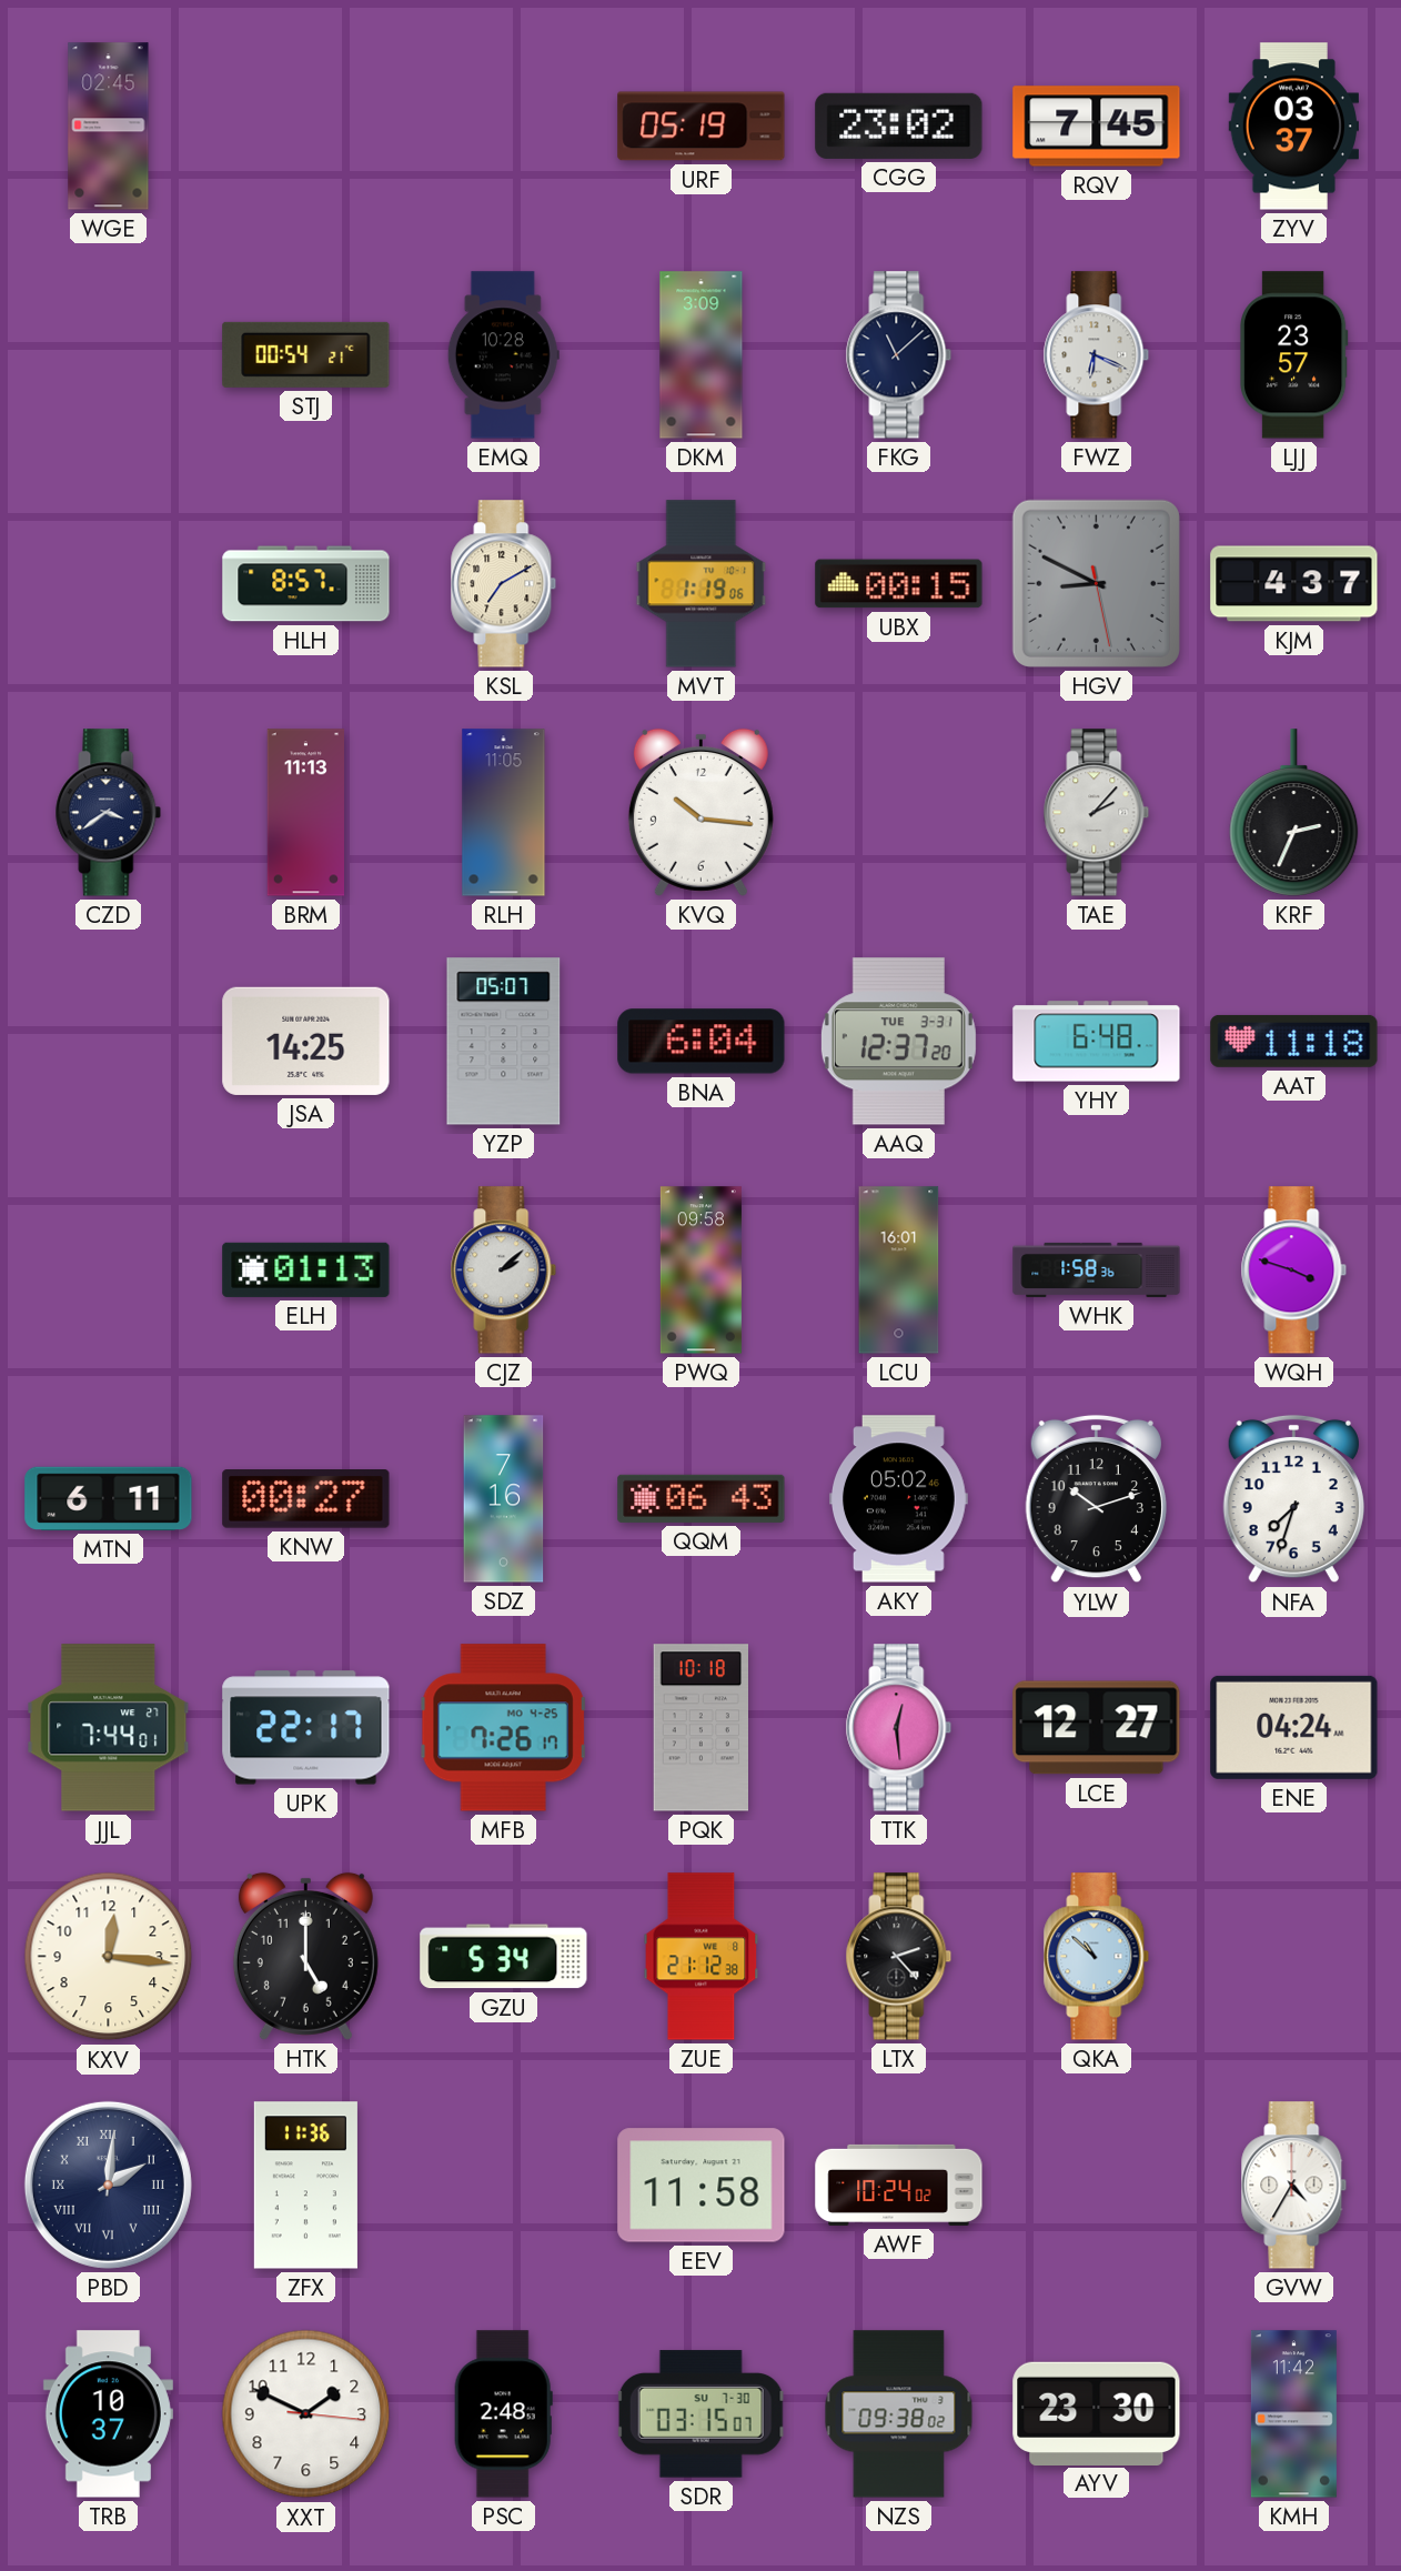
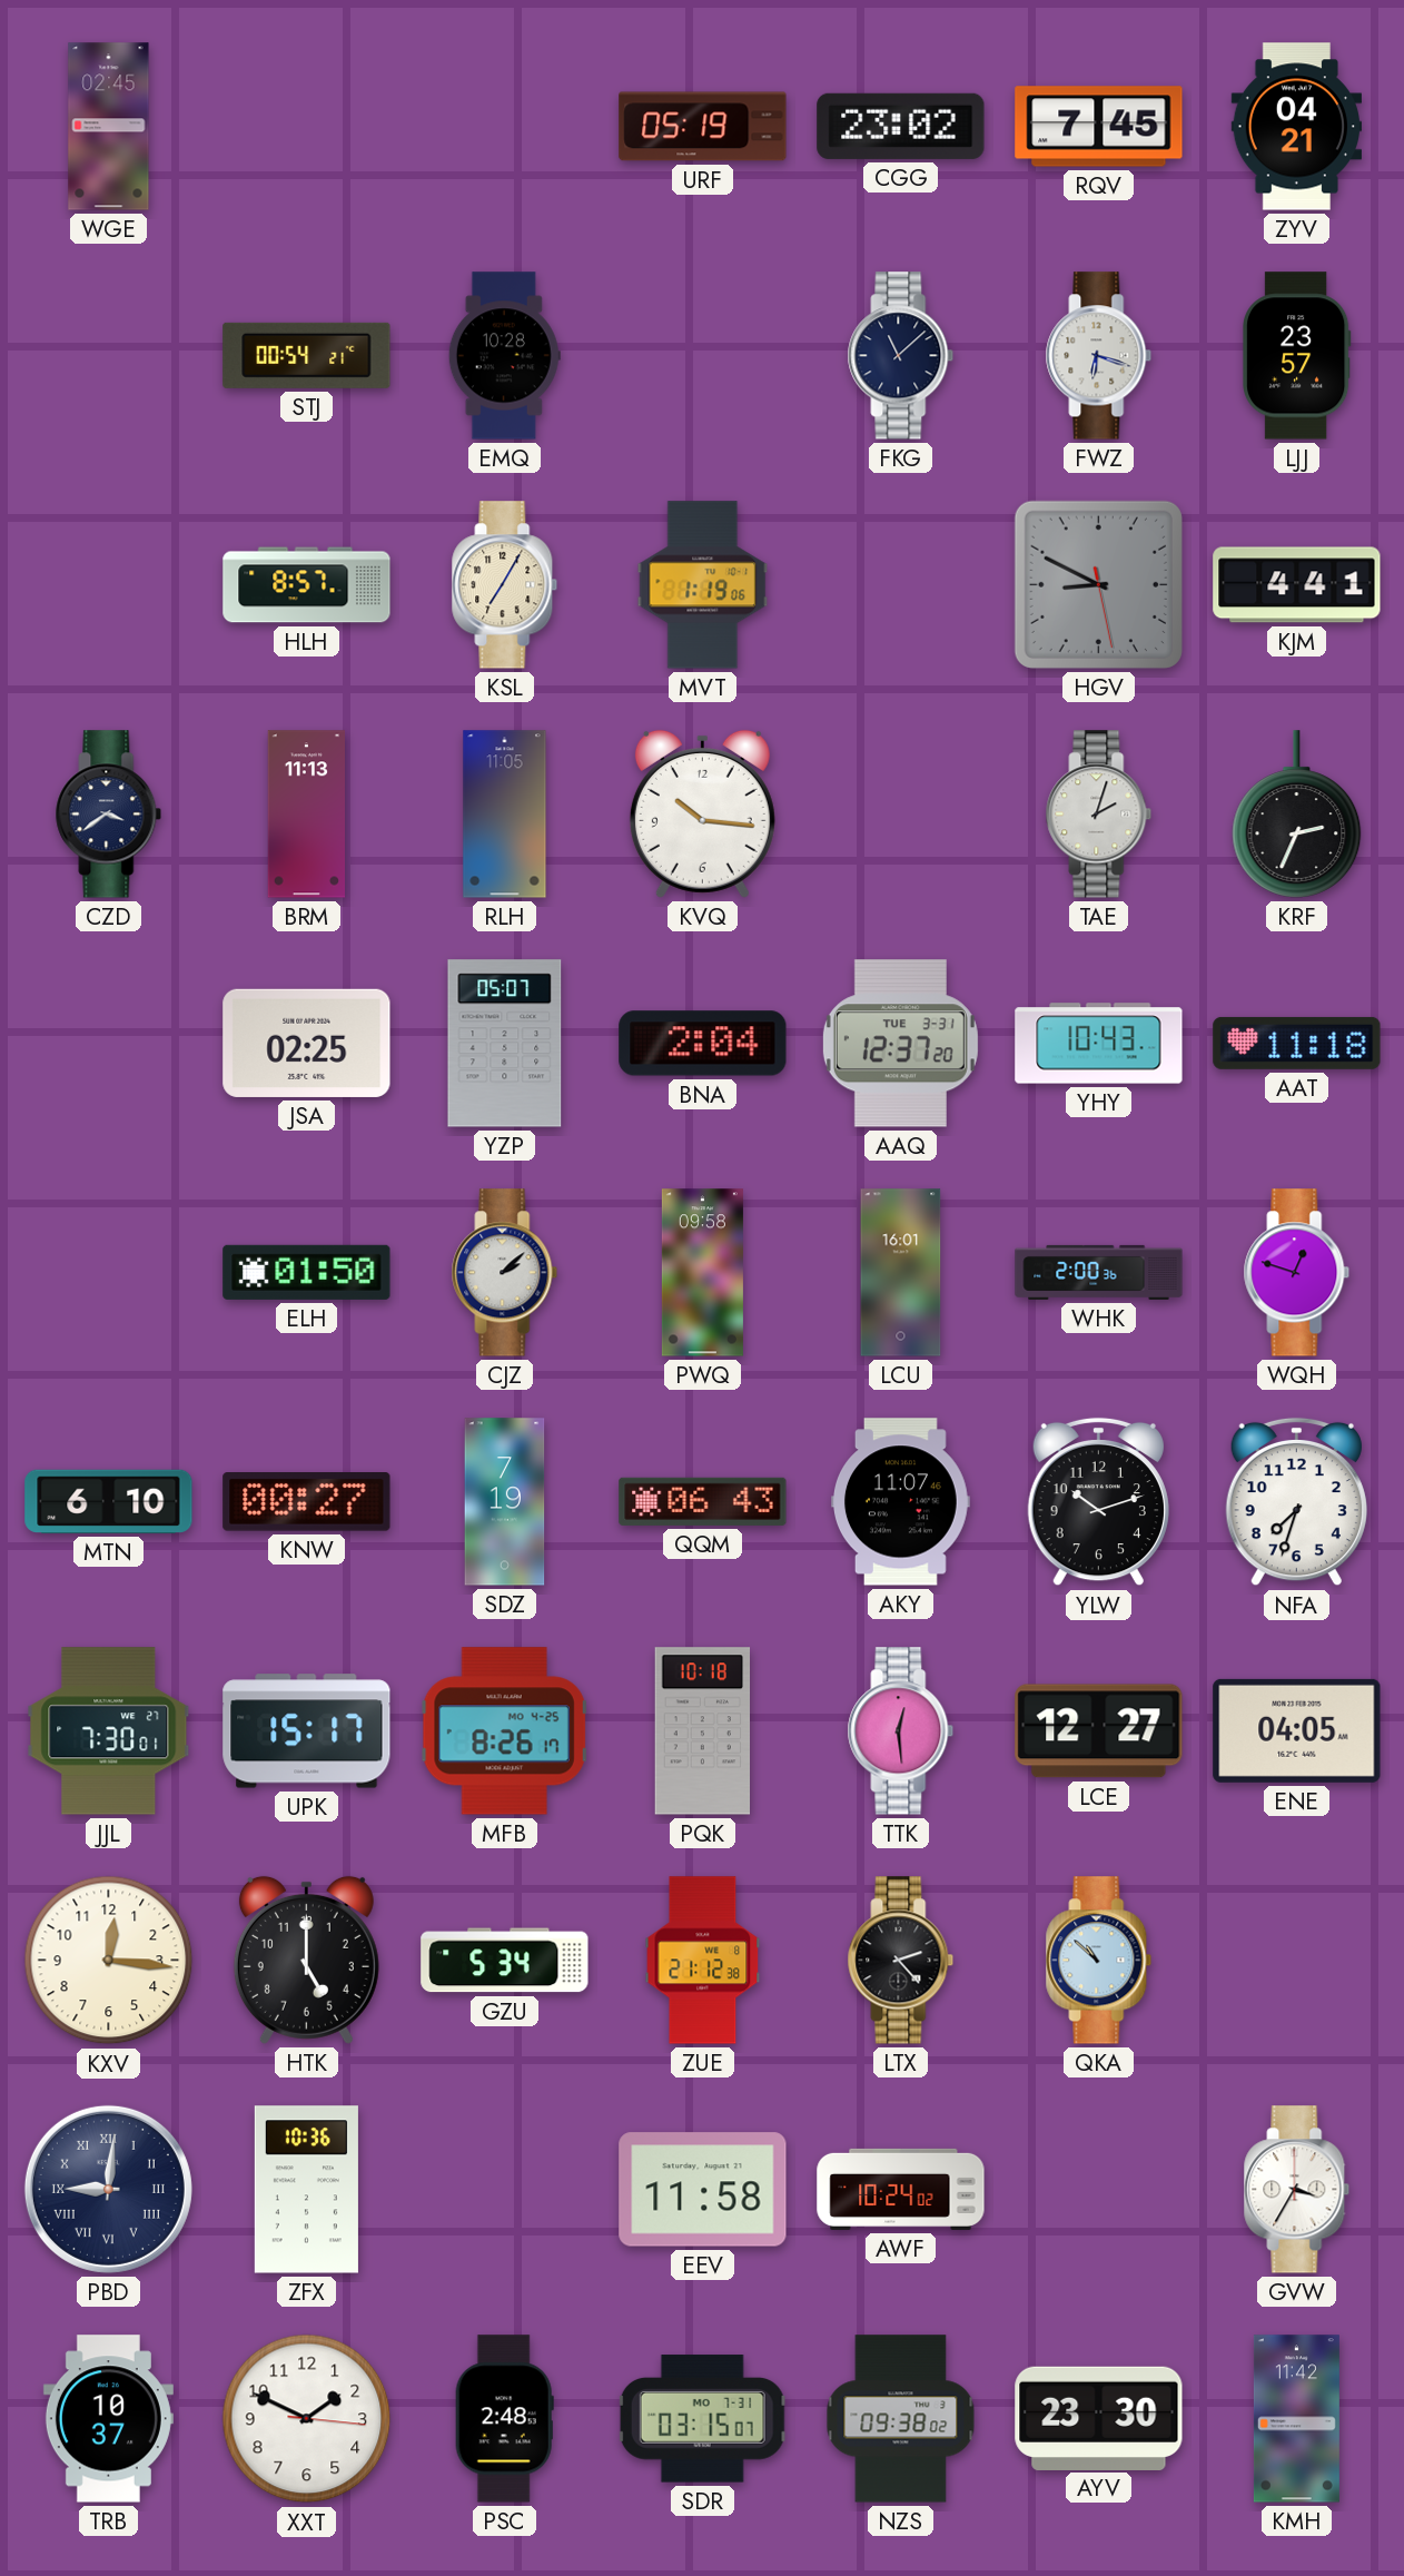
ZYV: 03:37 -> 04:21 (1296, 127)
DKM: 3:09 -> none (702, 355)
FWZ: 6:19 -> 6:18 (1099, 356)
KSL: 7:10 -> 7:05 (505, 585)
UBX: 00:15 -> none (899, 584)
KJM: 4:37 -> 4:41 (1297, 585)
TAE: 2:07 -> 2:03 (1099, 815)
JSA: 14:25 -> 02:25 (307, 1043)
BNA: 6:04 -> 2:04 (703, 1044)
YHY: 6:48 -> 10:43 (1099, 1044)
ELH: 01:13 -> 01:50 (307, 1272)
WHK: 1:58 -> 2:00 (1099, 1272)
WQH: 3:48 -> 12:48 (1297, 1273)
MTN: 6:11 -> 6:10 (109, 1501)
SDZ: 7:16 -> 7:19 (505, 1502)
AKY: 05:02 -> 11:07 (901, 1502)
JJL: 7:44 -> 7:30 (109, 1731)
UPK: 22:17 -> 15:17 (307, 1731)
MFB: 7:26 -> 8:26 (505, 1731)
ENE: 04:24 -> 04:05 (1297, 1730)
PBD: 2:01 -> 9:01 (108, 2189)
ZFX: 11:36 -> 10:36 (306, 2190)
GVW: 4:35 -> 3:35 (1297, 2190)
SDR date: SU 7-30 -> MO 7-31 (702, 2419)
